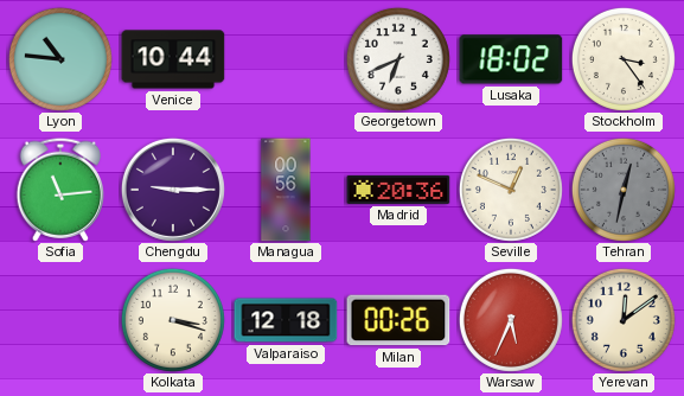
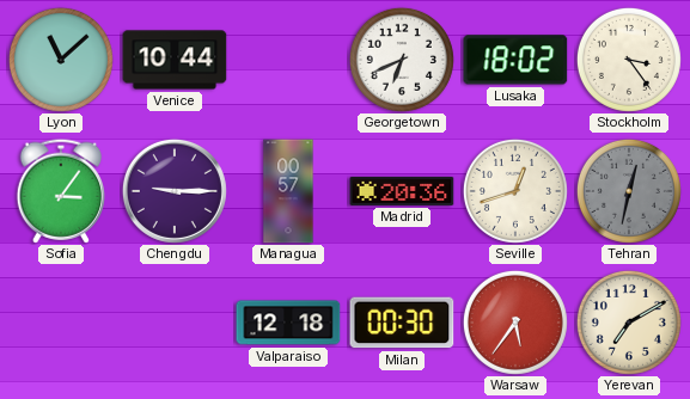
Lyon: 10:46 -> 11:08 (61, 60)
Sofia: 11:14 -> 3:06 (60, 191)
Managua: 00:56 -> 00:57 (288, 191)
Seville: 12:49 -> 12:42 (515, 191)
Kolkata: 3:18 -> none (173, 320)
Milan: 00:26 -> 00:30 (402, 323)
Warsaw: 5:34 -> 5:36 (515, 323)
Yerevan: 12:09 -> 7:10 (629, 323)
